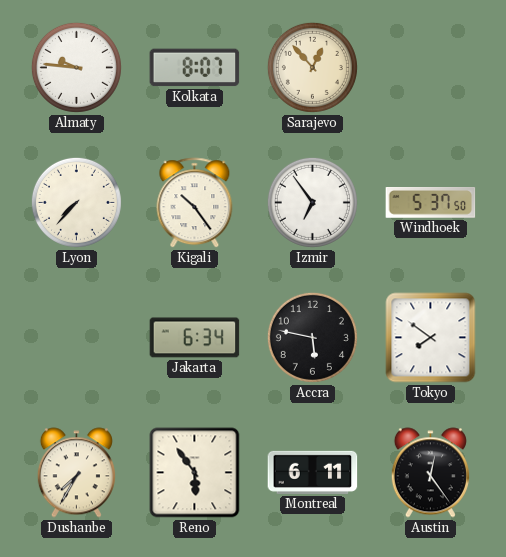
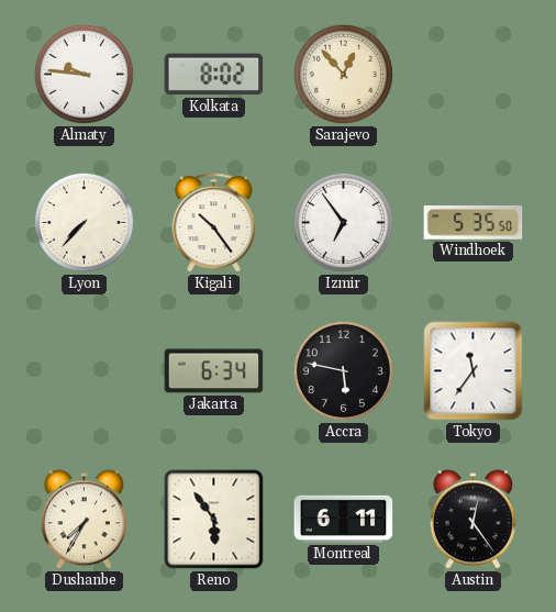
Kolkata: 8:07 -> 8:02 (214, 75)
Windhoek: 5:37 -> 5:35 (474, 223)
Tokyo: 7:51 -> 11:36 (474, 371)
